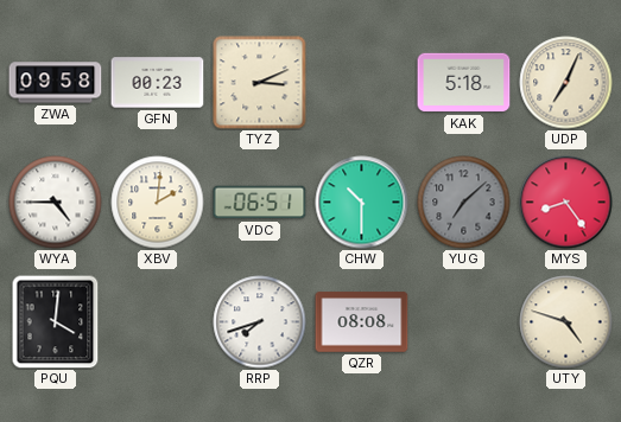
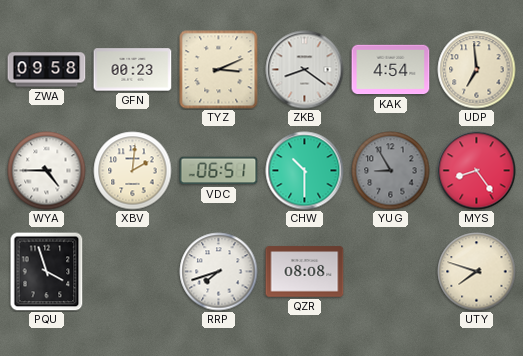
ZKB: none -> 8:21 (305, 70)
KAK: 5:18 -> 4:54 (391, 70)
UDP: 7:04 -> 6:59 (477, 70)
YUG: 7:08 -> 8:55 (391, 171)
PQU: 4:01 -> 3:57 (47, 272)
UTY: 4:48 -> 7:48 (477, 272)
